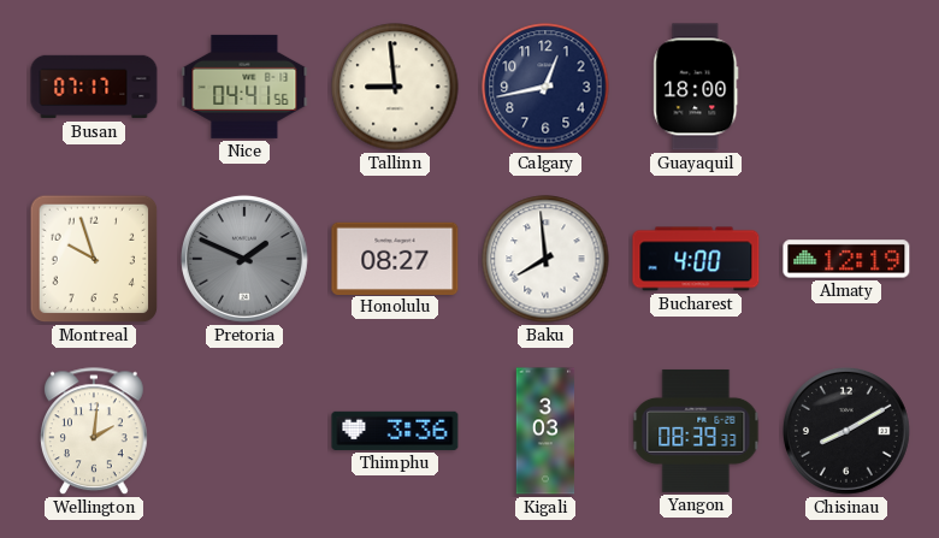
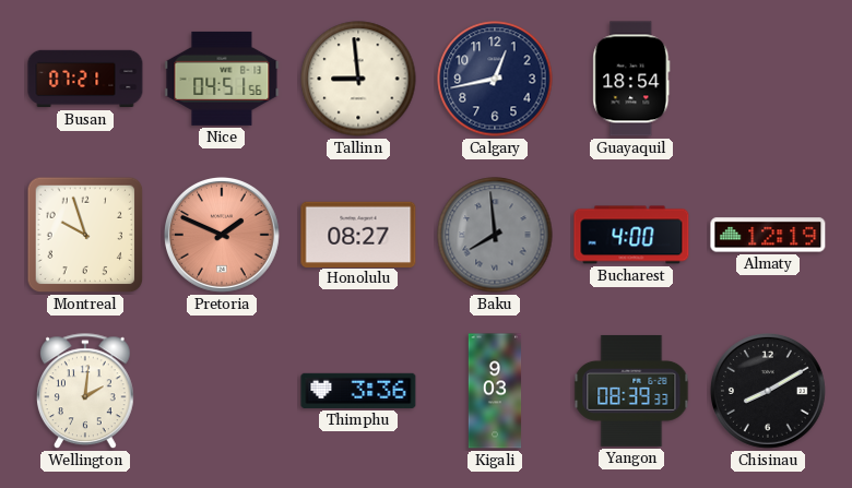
Busan: 07:17 -> 07:21 (85, 79)
Nice: 04:41 -> 04:51 (222, 79)
Guayaquil: 18:00 -> 18:54 (631, 79)
Pretoria dial: grey -> salmon (222, 235)
Baku dial: white -> grey (495, 235)
Kigali: 3:03 -> 9:03 (495, 391)
